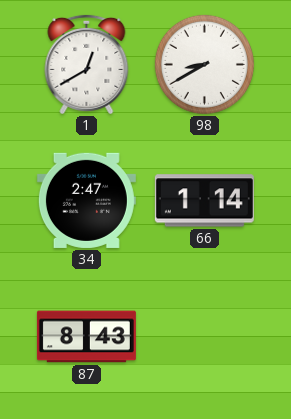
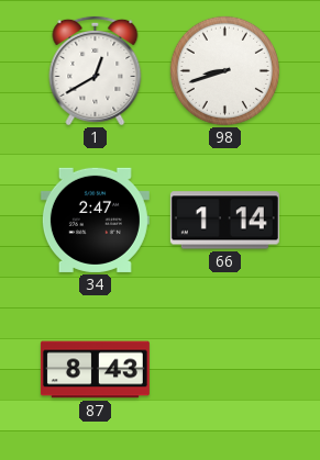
98: 8:40 -> 8:42 (224, 70)
